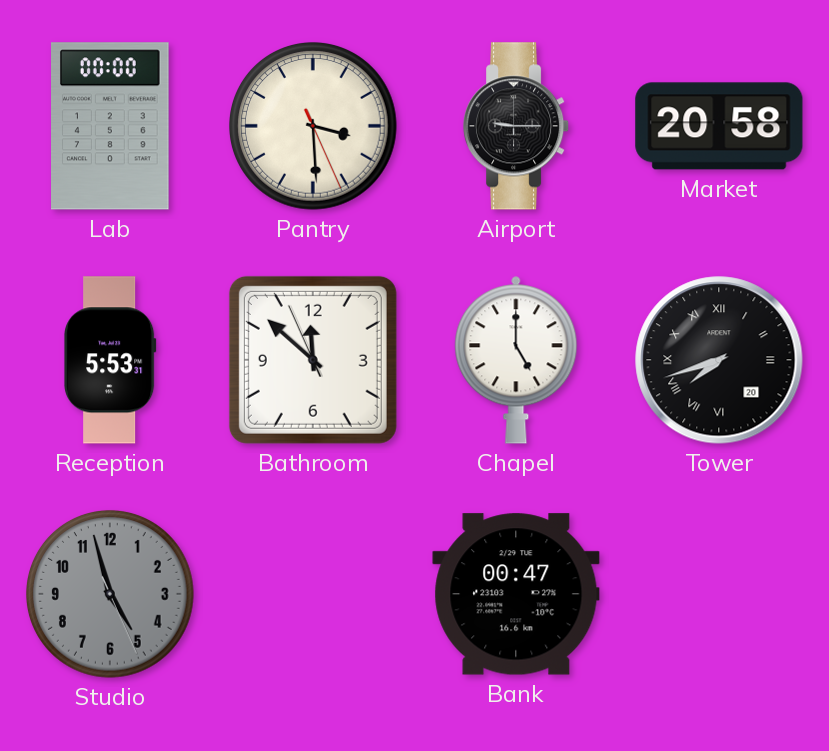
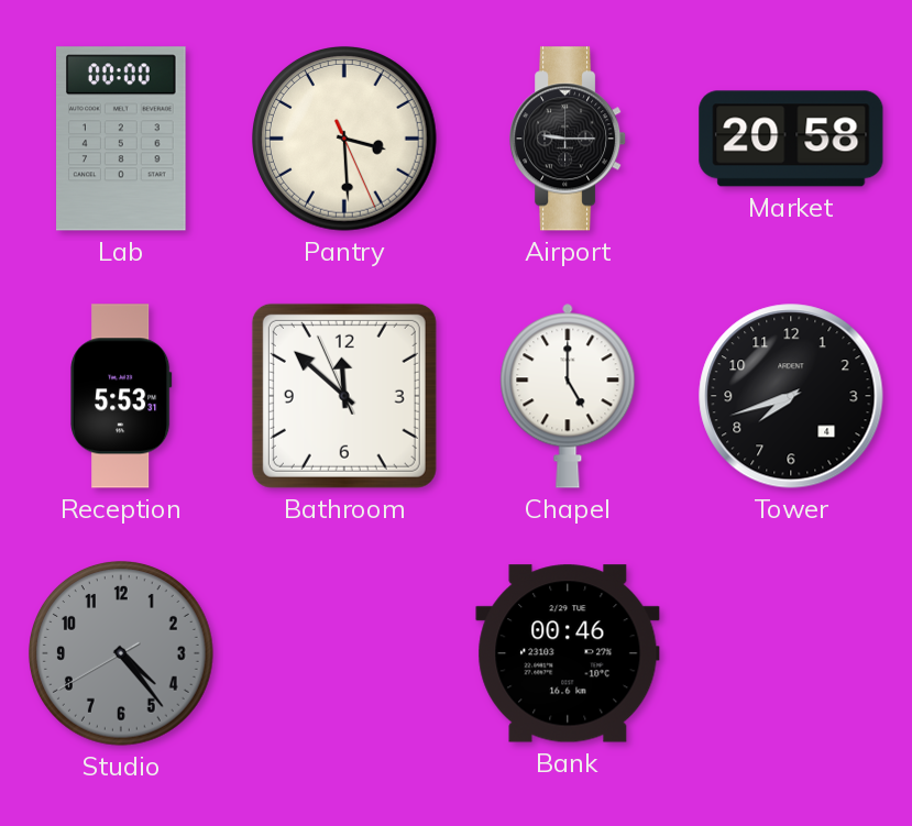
Tower date: 20 -> 4 (791, 396)
Tower numerals: Roman -> Arabic (791, 396)
Studio: 4:57 -> 4:23 (122, 654)
Bank: 00:47 -> 00:46 (568, 653)
